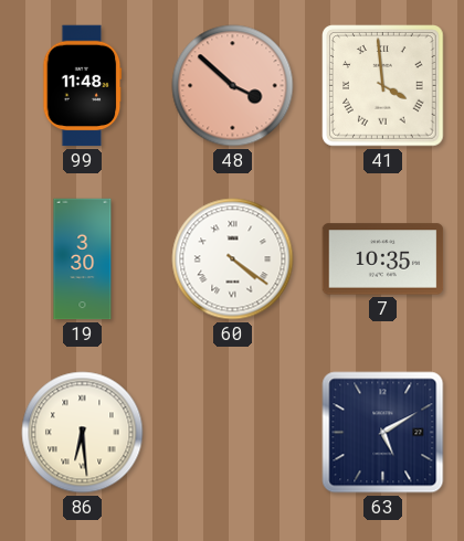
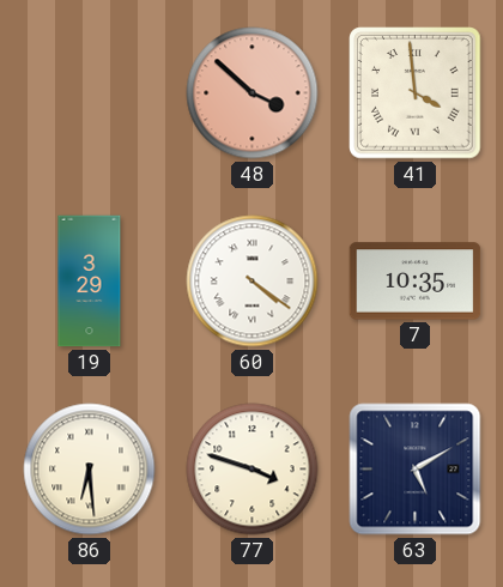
99: 11:48 -> none (83, 86)
19: 3:30 -> 3:29 (90, 282)
77: none -> 3:48 (253, 470)
